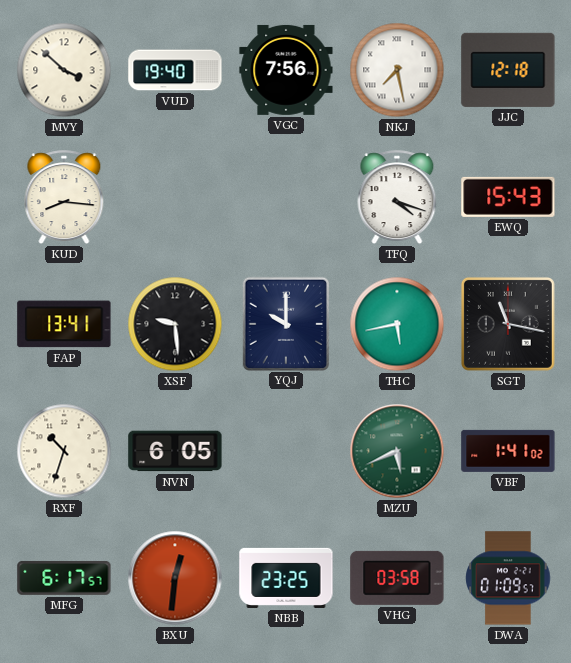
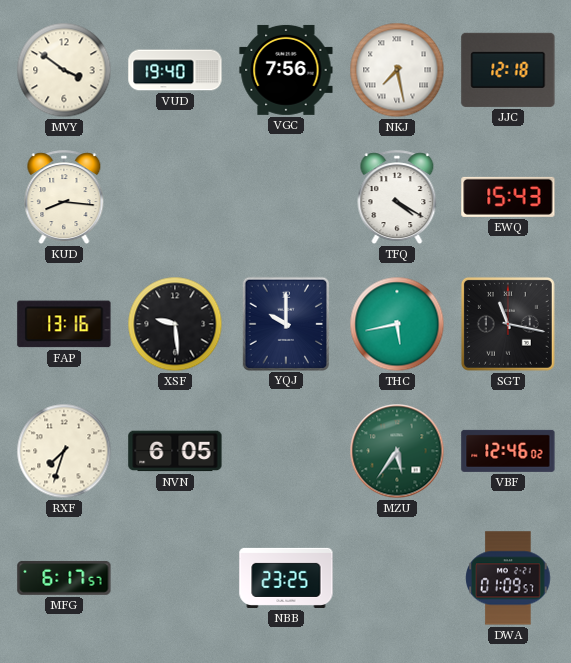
MVY: 3:52 -> 3:51 (64, 70)
TFQ: 4:18 -> 4:20 (397, 198)
FAP: 13:41 -> 13:16 (64, 324)
RXF: 10:33 -> 7:33 (64, 451)
MZU: 5:41 -> 5:36 (397, 451)
VBF: 1:41 -> 12:46 (508, 451)
BXU: 12:31 -> none (175, 578)
VHG: 03:58 -> none (397, 578)
